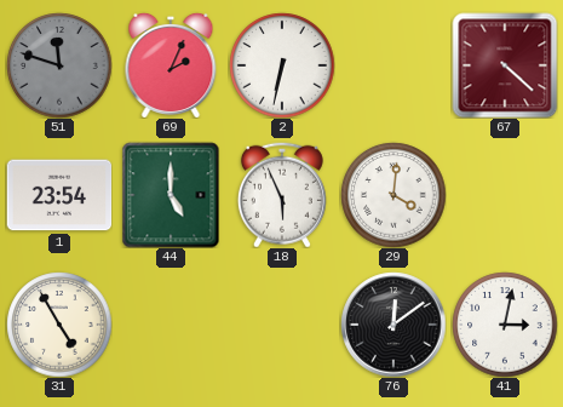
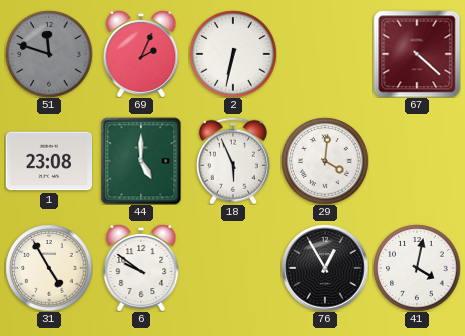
1: 23:54 -> 23:08 (49, 161)
6: none -> 9:51 (141, 268)
76: 12:09 -> 12:55 (325, 268)
41: 3:02 -> 4:02 (417, 268)
